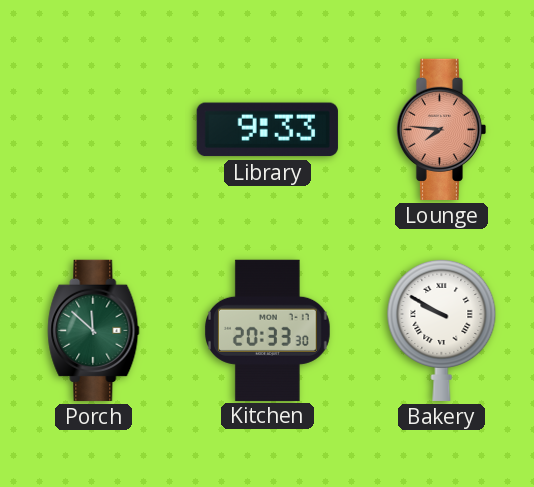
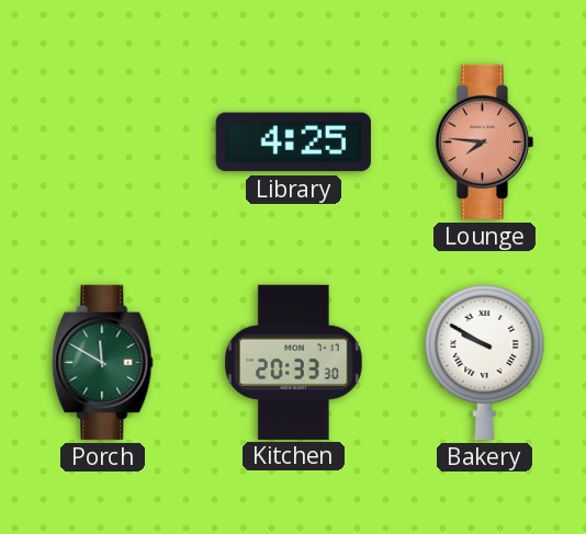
Library: 9:33 -> 4:25 (293, 143)
Porch: 11:52 -> 11:50 (103, 362)
